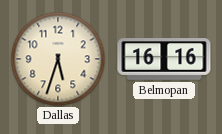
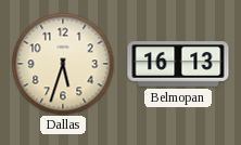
Belmopan: 16:16 -> 16:13 (178, 64)
